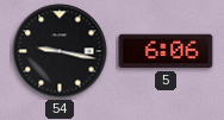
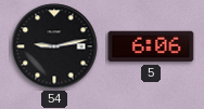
54: 9:17 -> 9:13 (54, 46)
